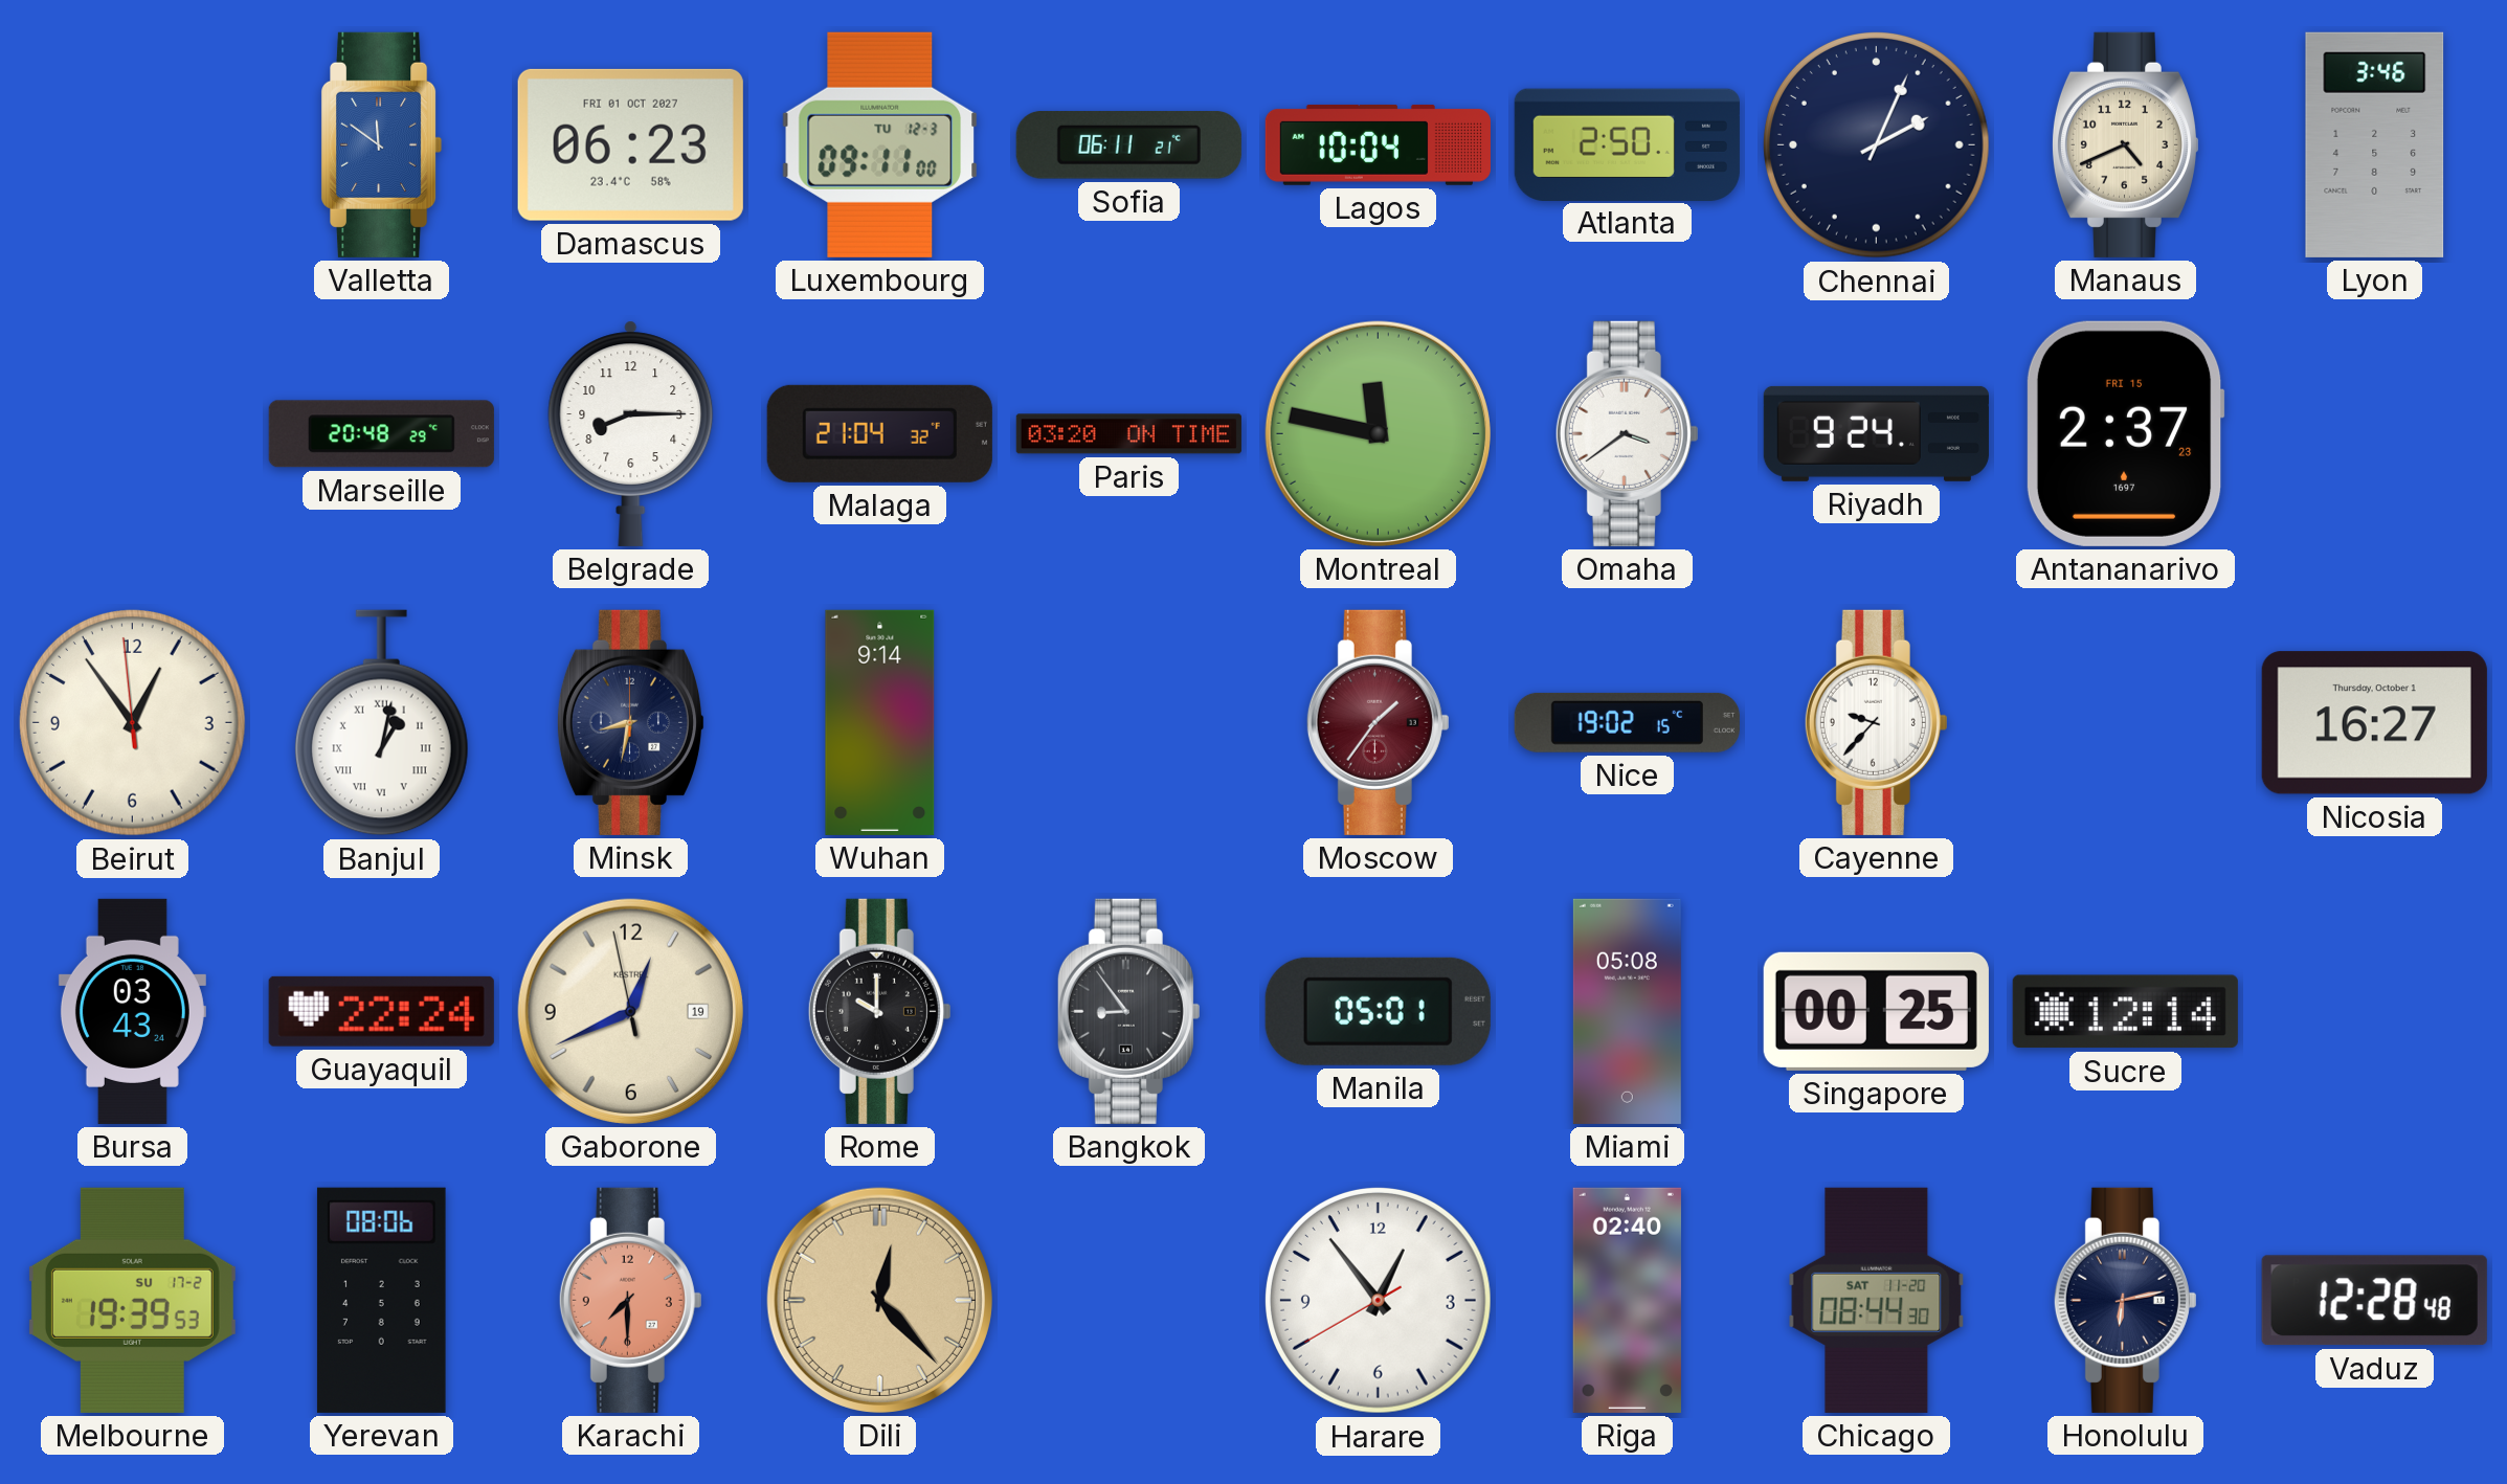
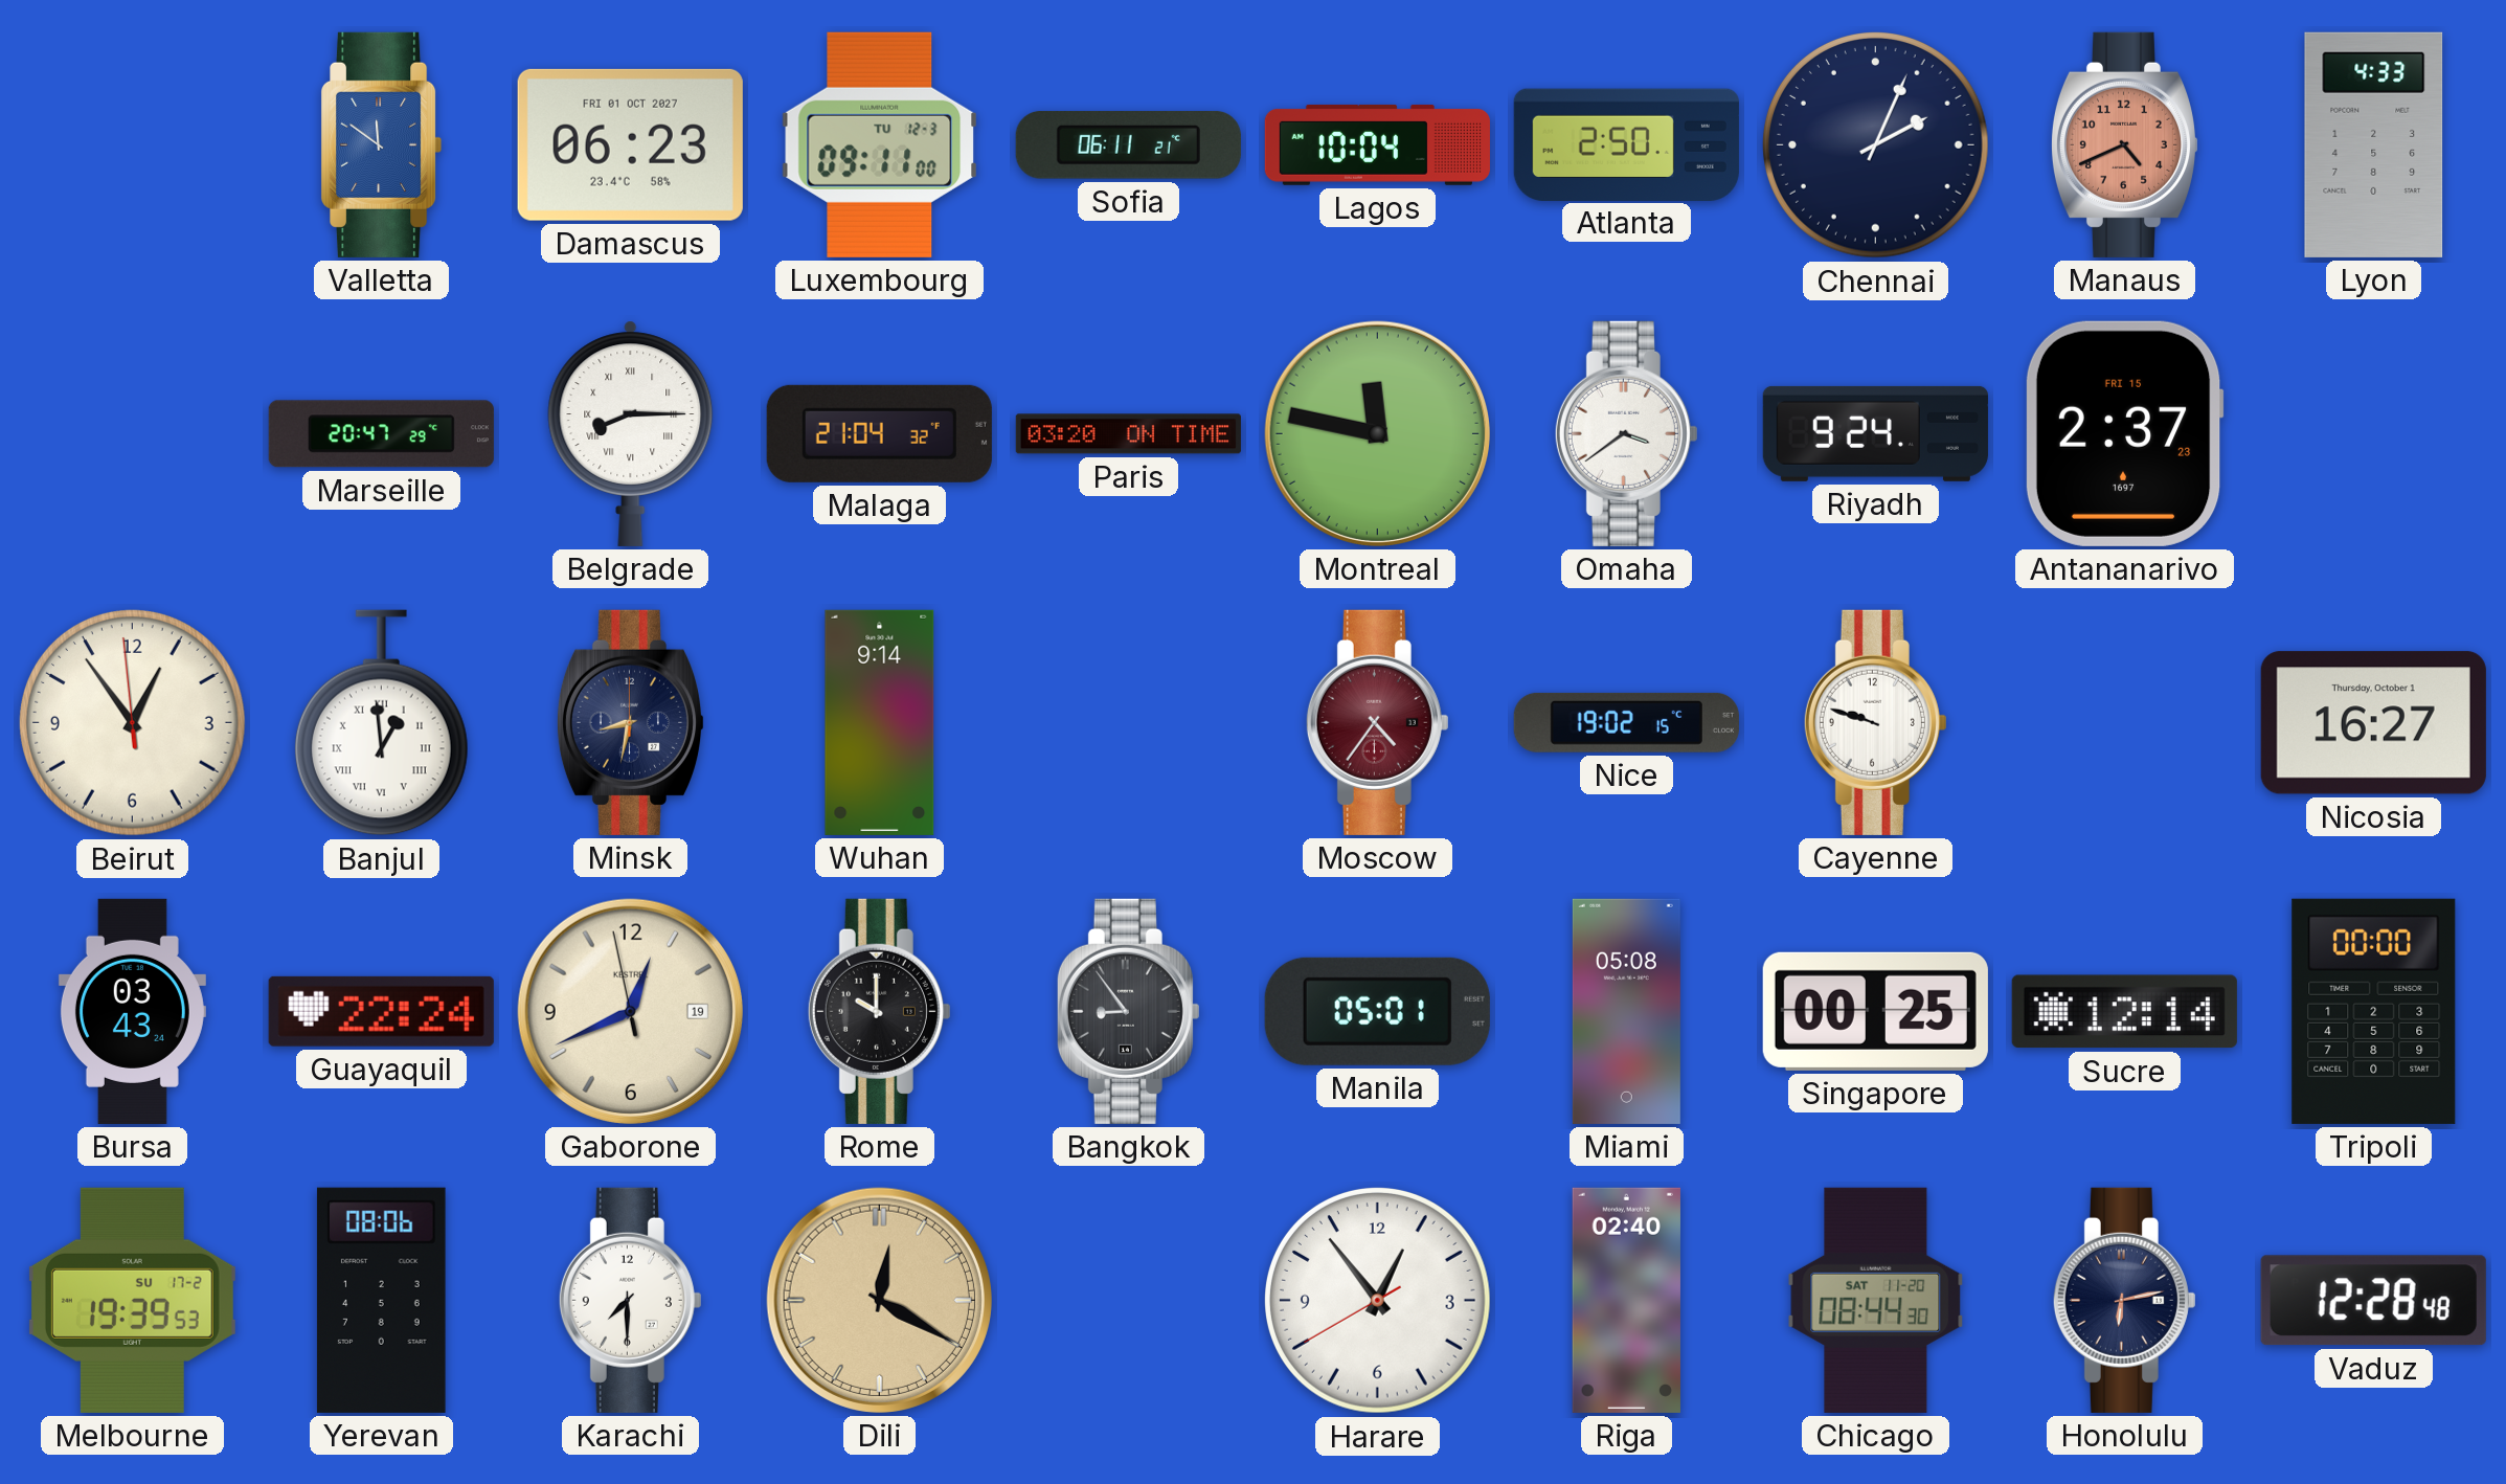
Manaus dial: cream -> salmon (2124, 144)
Lyon: 3:46 -> 4:33 (2374, 144)
Marseille: 20:48 -> 20:47 (381, 434)
Belgrade numerals: Arabic -> Roman (631, 433)
Banjul: 1:02 -> 12:59 (381, 723)
Moscow: 1:36 -> 4:36 (1377, 722)
Cayenne: 9:37 -> 9:48 (1875, 722)
Tripoli: none -> 00:00 (2374, 1011)
Karachi dial: salmon -> white (630, 1300)
Dili: 12:23 -> 12:20 (879, 1300)
